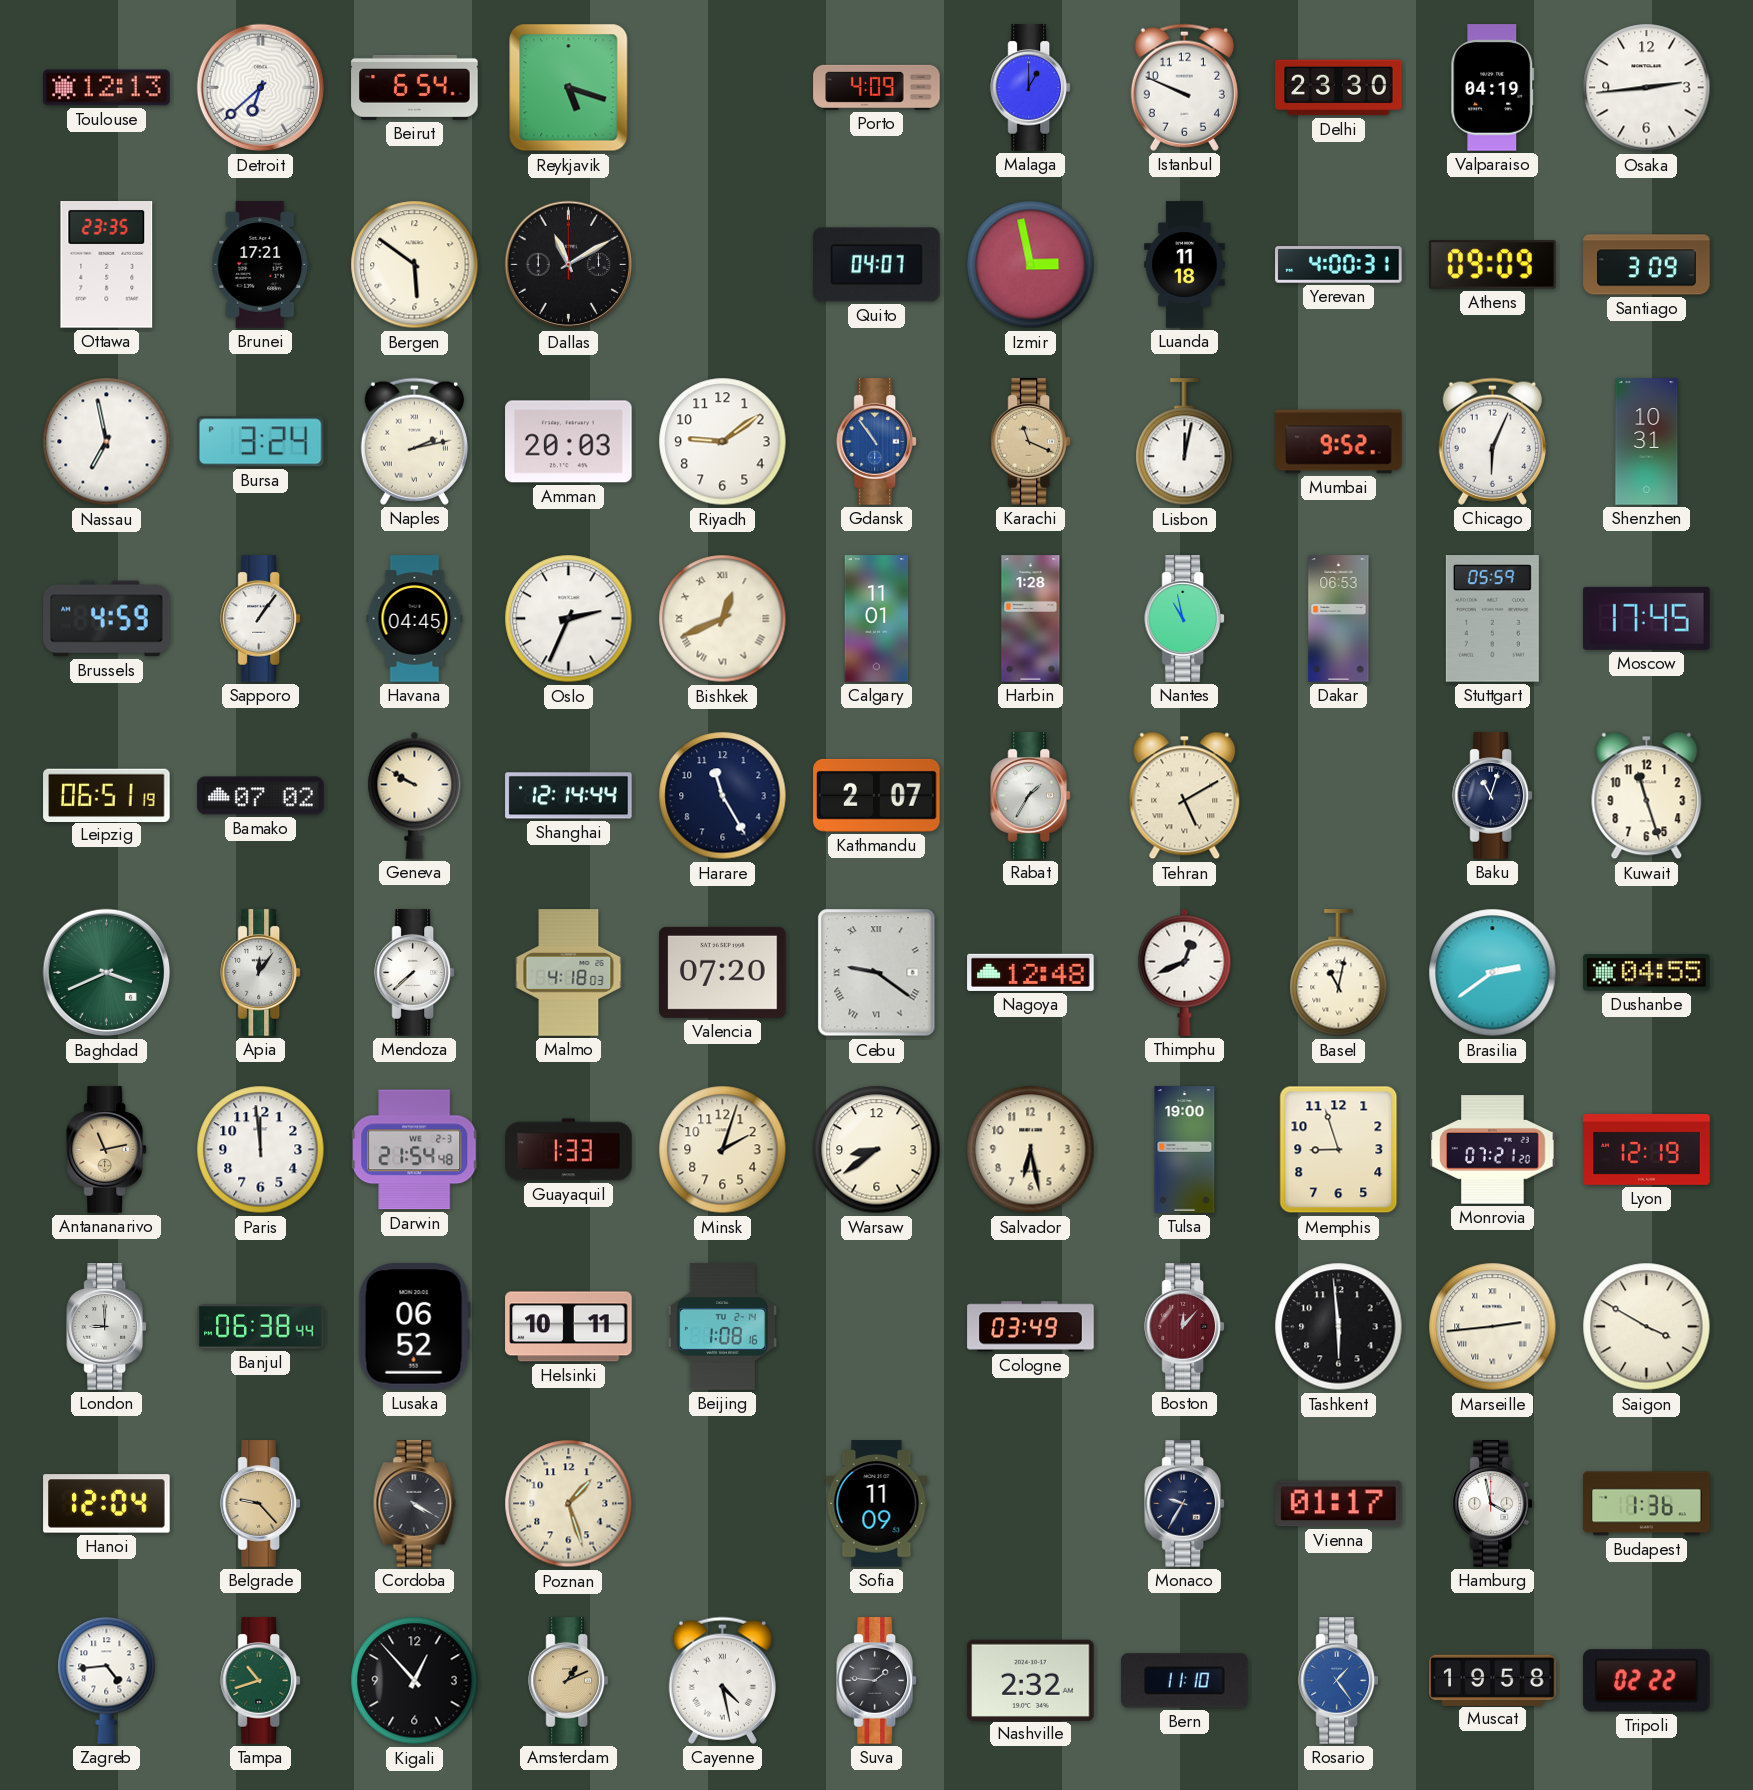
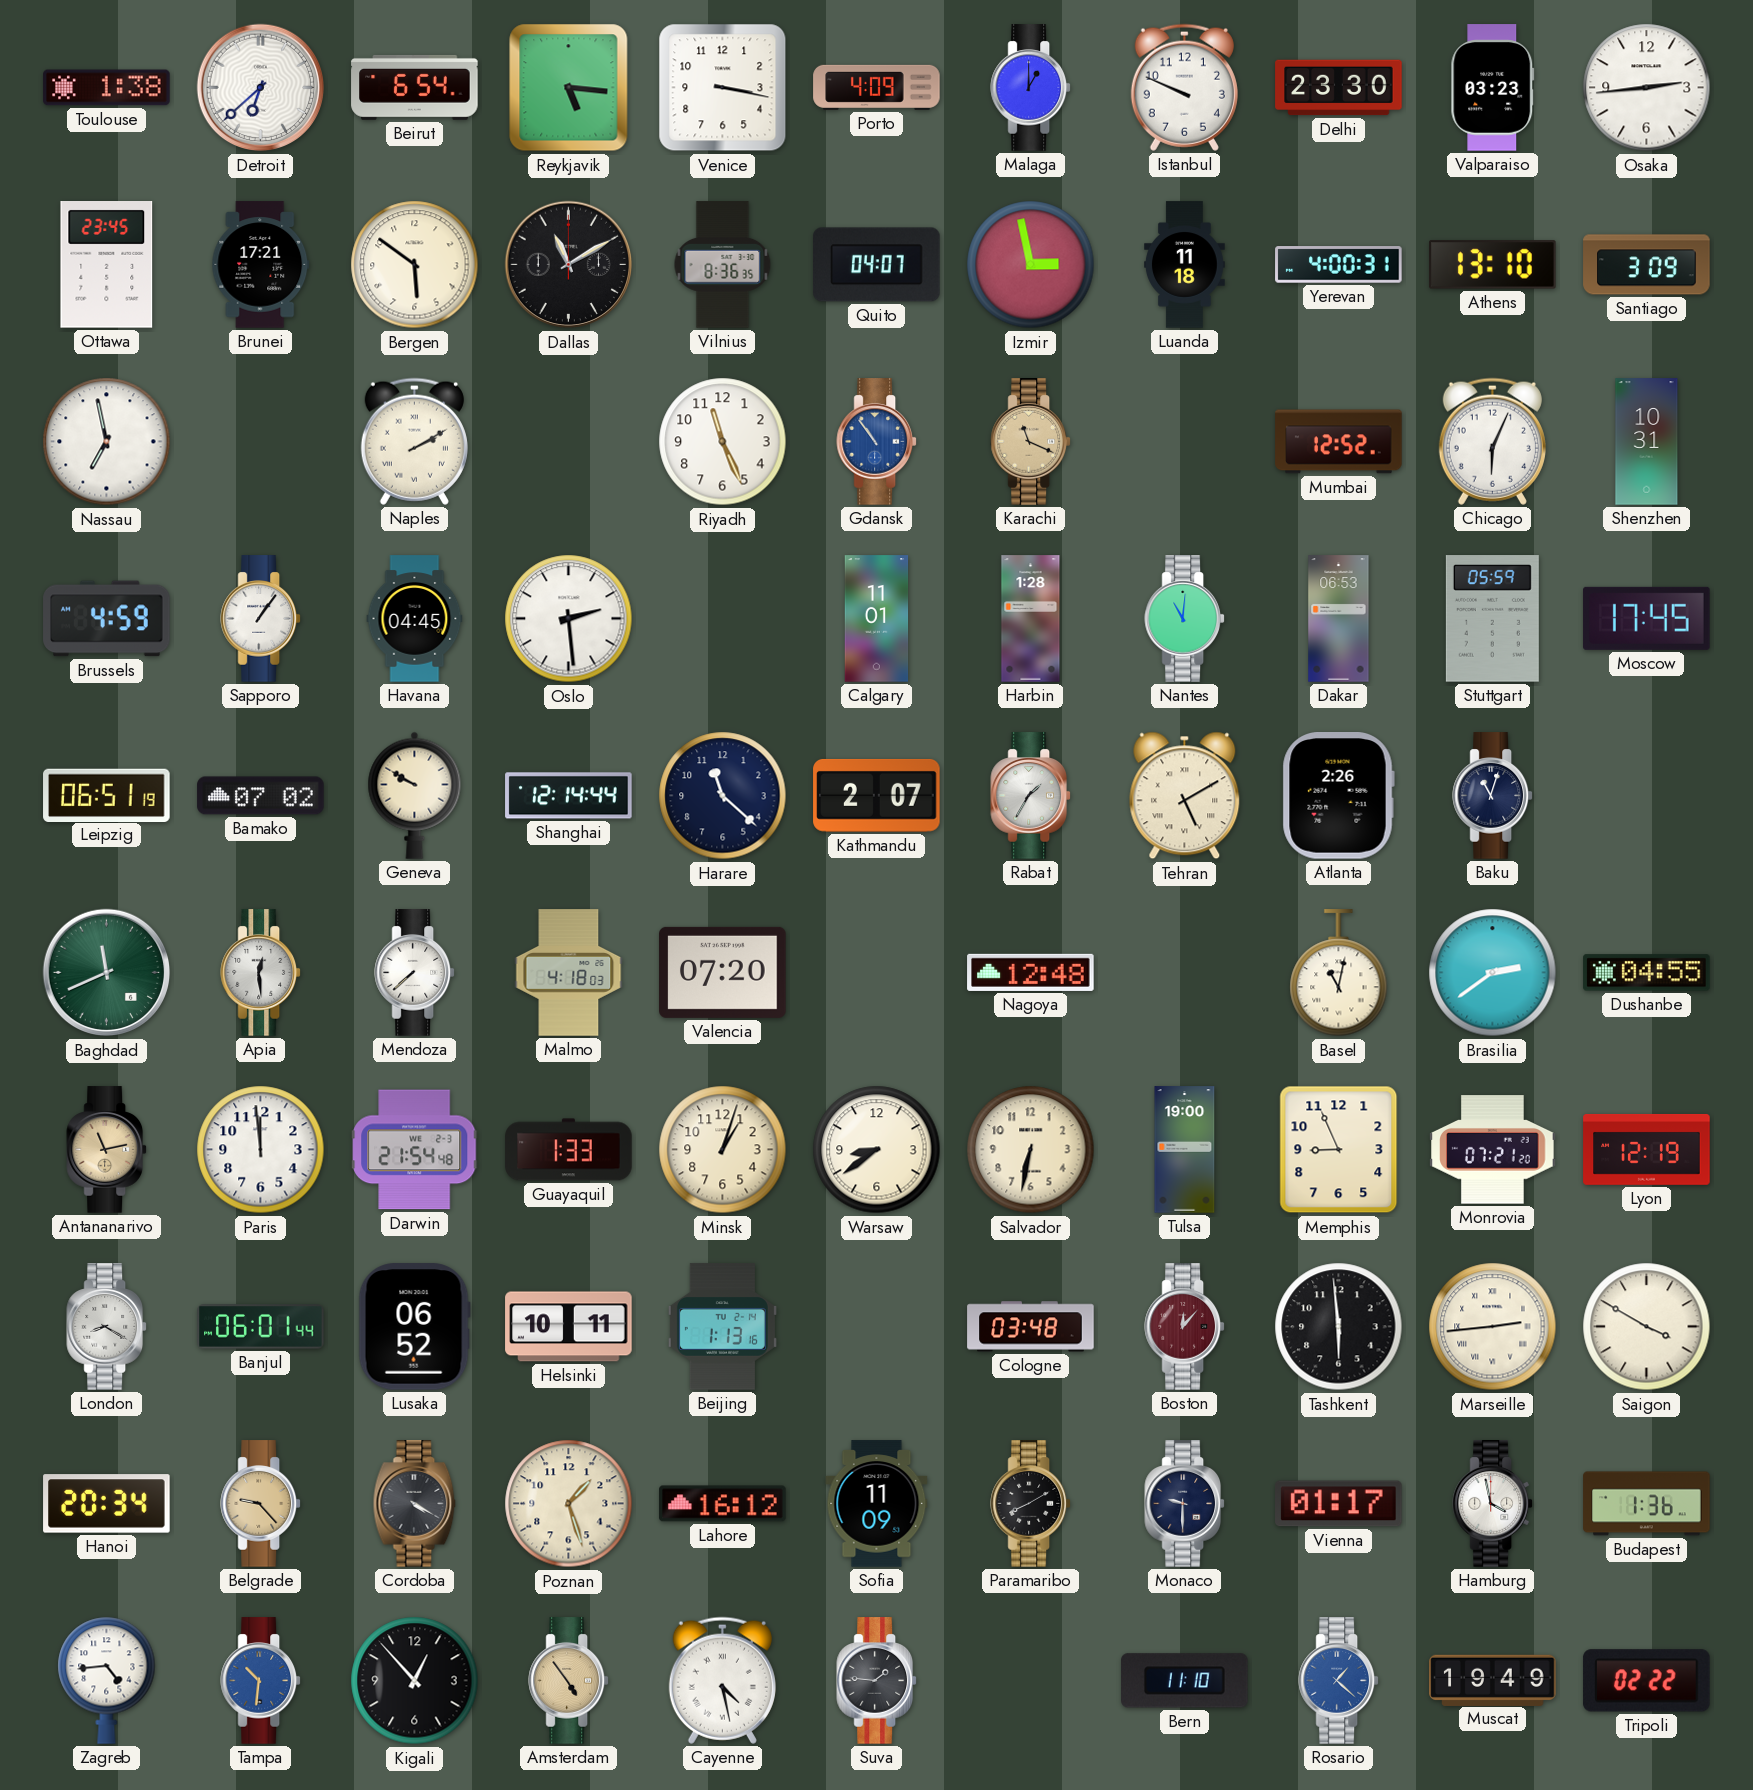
Toulouse: 12:13 -> 1:38 (107, 88)
Reykjavik: 5:18 -> 5:16 (569, 88)
Venice: none -> 3:17 (723, 88)
Valparaiso: 04:19 -> 03:23 (1493, 88)
Ottawa: 23:35 -> 23:45 (107, 265)
Vilnius: none -> 8:36 (723, 265)
Athens: 09:09 -> 13:10 (1493, 265)
Bursa: 3:24 -> none (261, 442)
Naples: 2:13 -> 2:10 (414, 441)
Amman: 20:03 -> none (569, 442)
Riyadh: 9:09 -> 11:26 (723, 442)
Lisbon: 12:02 -> none (1185, 442)
Mumbai: 9:52 -> 12:52 (1339, 442)
Oslo: 2:34 -> 2:29 (569, 619)
Bishkek: 12:41 -> none (723, 619)
Nantes: 10:58 -> 11:01 (1184, 619)
Harare: 11:25 -> 11:22 (723, 796)
Atlanta: none -> 2:26 (1338, 796)
Kuwait: 11:27 -> none (1647, 796)
Baghdad: 3:41 -> 11:41 (107, 973)
Apia: 12:06 -> 12:29 (260, 973)
Cebu: 9:21 -> none (877, 973)
Thimphu: 12:41 -> none (1185, 972)
Minsk: 2:03 -> 1:03 (723, 1150)
Salvador: 6:28 -> 6:32 (1031, 1150)
Memphis: 8:57 -> 8:56 (1339, 1150)
London: 9:00 -> 8:20 (106, 1327)
Banjul: 06:38 -> 06:01 (261, 1327)
Beijing: 1:08 -> 1:13 (722, 1327)
Cologne: 03:49 -> 03:48 (1031, 1327)
Hanoi: 12:04 -> 20:34 (107, 1504)
Lahore: none -> 16:12 (723, 1504)
Paramaribo: none -> 8:10 (1030, 1504)
Monaco: 9:35 -> 9:30 (1184, 1504)
Tampa: 10:42 -> 10:31 (260, 1681)
Tampa dial: green -> blue (260, 1681)
Amsterdam: 1:11 -> 4:54 (568, 1681)
Nashville: 2:32 -> none (1031, 1680)
Rosario: 1:24 -> 1:22 (1338, 1681)
Muscat: 19:58 -> 19:49 (1493, 1680)
